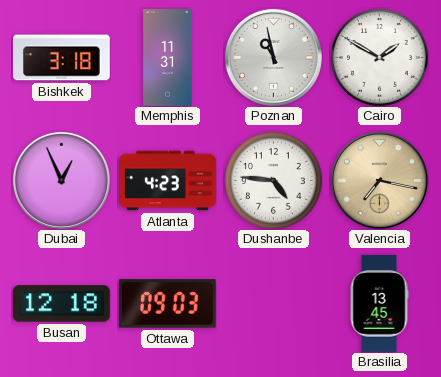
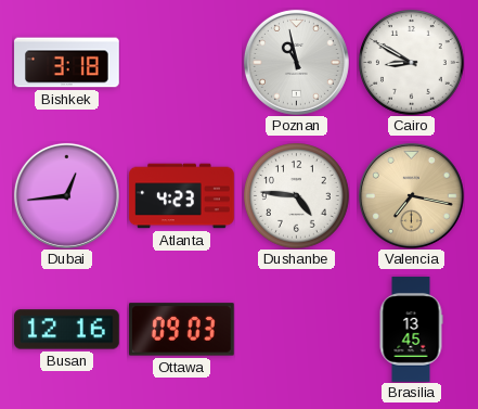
Memphis: 11:31 -> none (168, 58)
Cairo: 1:50 -> 8:50 (412, 63)
Dubai: 12:56 -> 12:44 (66, 195)
Busan: 12:18 -> 12:16 (67, 330)
